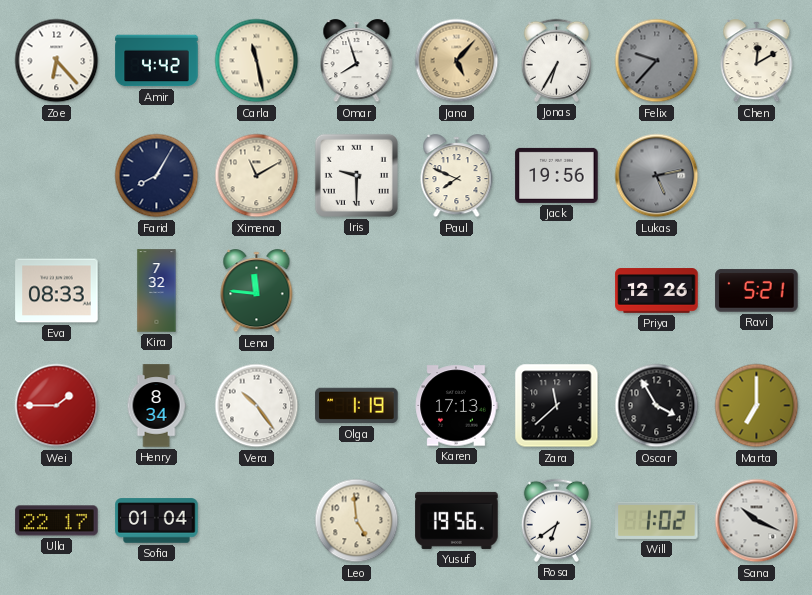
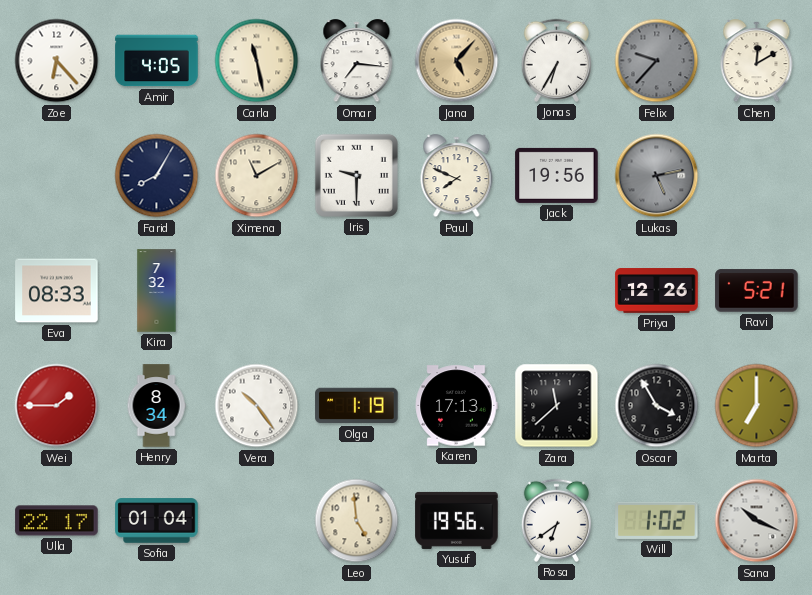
Amir: 4:42 -> 4:05 (157, 61)
Omar: 7:57 -> 7:16 (357, 61)
Lena: 11:46 -> none (257, 291)
